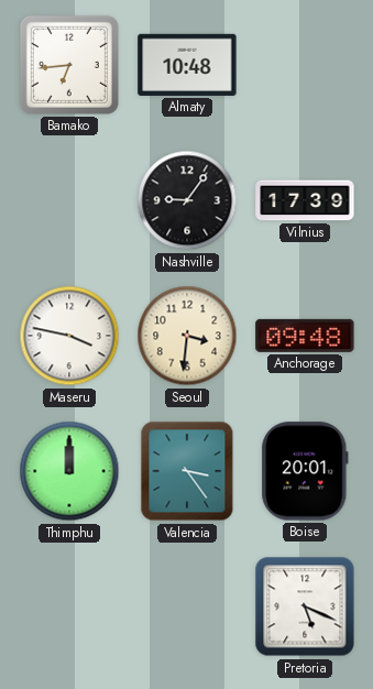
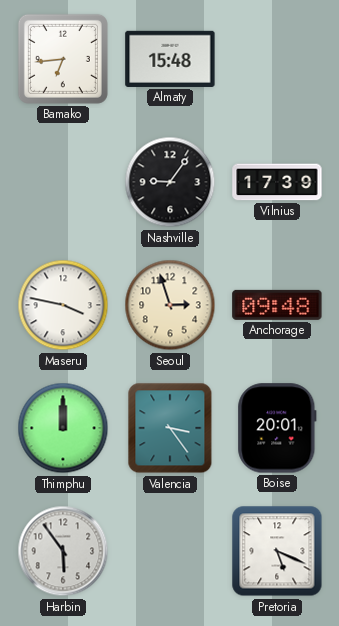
Almaty: 10:48 -> 15:48 (170, 59)
Seoul: 3:31 -> 2:57 (170, 305)
Harbin: none -> 5:54 (63, 551)
